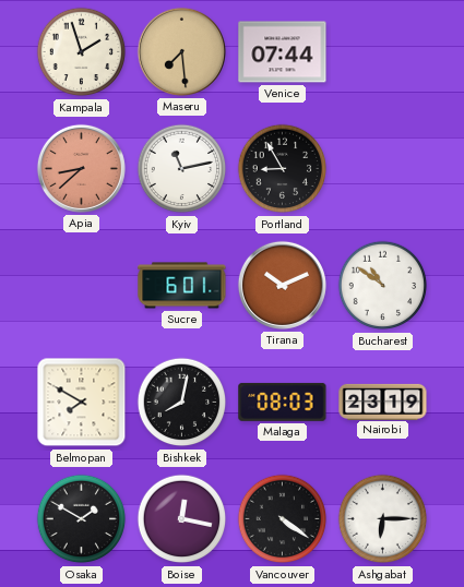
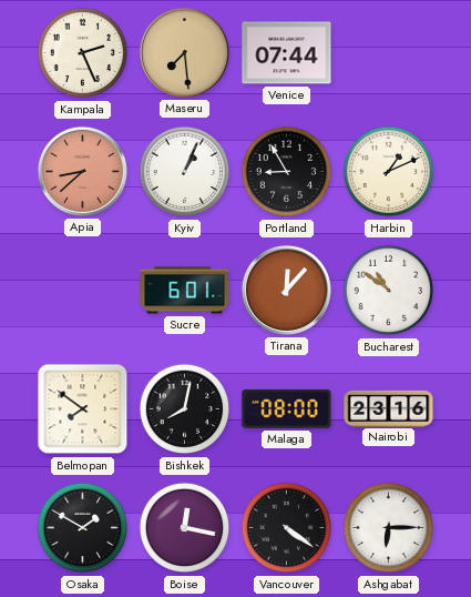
Kampala: 1:57 -> 2:26 (83, 53)
Kyiv: 11:13 -> 1:04 (185, 172)
Harbin: none -> 1:11 (389, 172)
Tirana: 10:11 -> 12:07 (286, 290)
Belmopan: 7:50 -> 7:51 (83, 409)
Malaga: 08:03 -> 08:00 (287, 408)
Nairobi: 23:19 -> 23:16 (389, 408)
